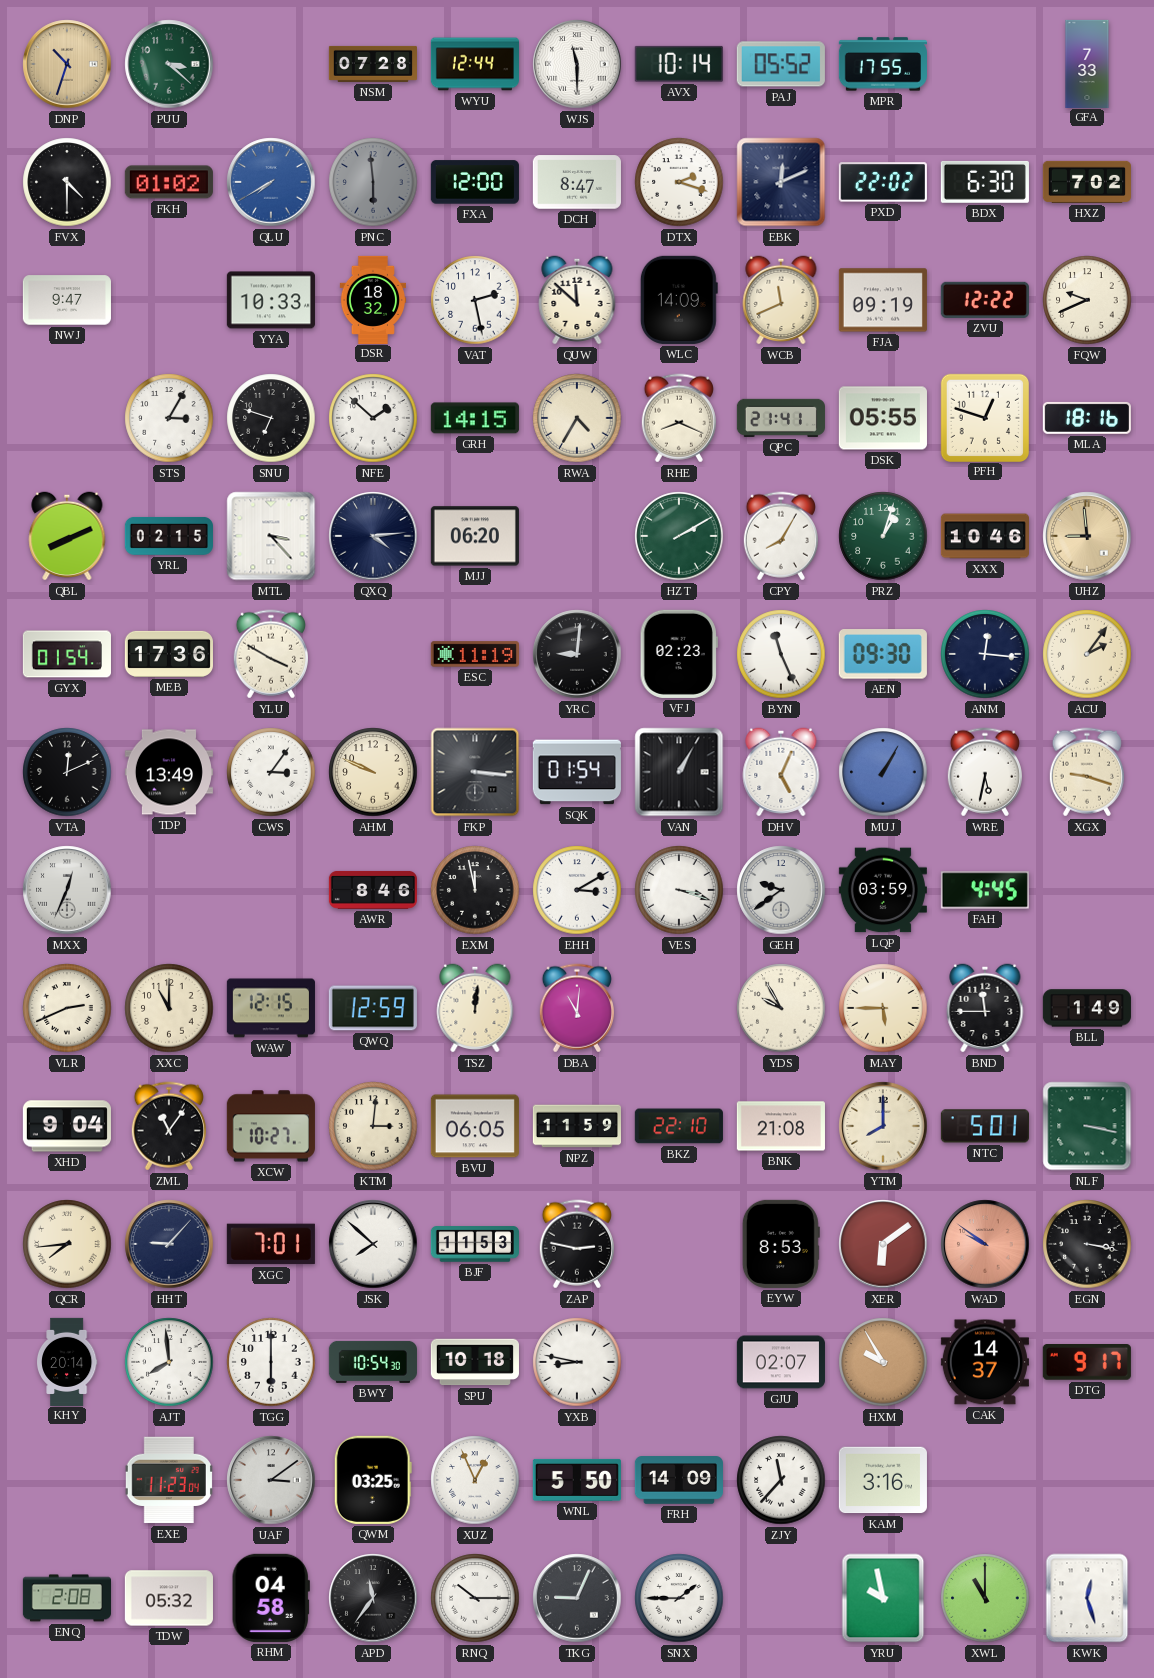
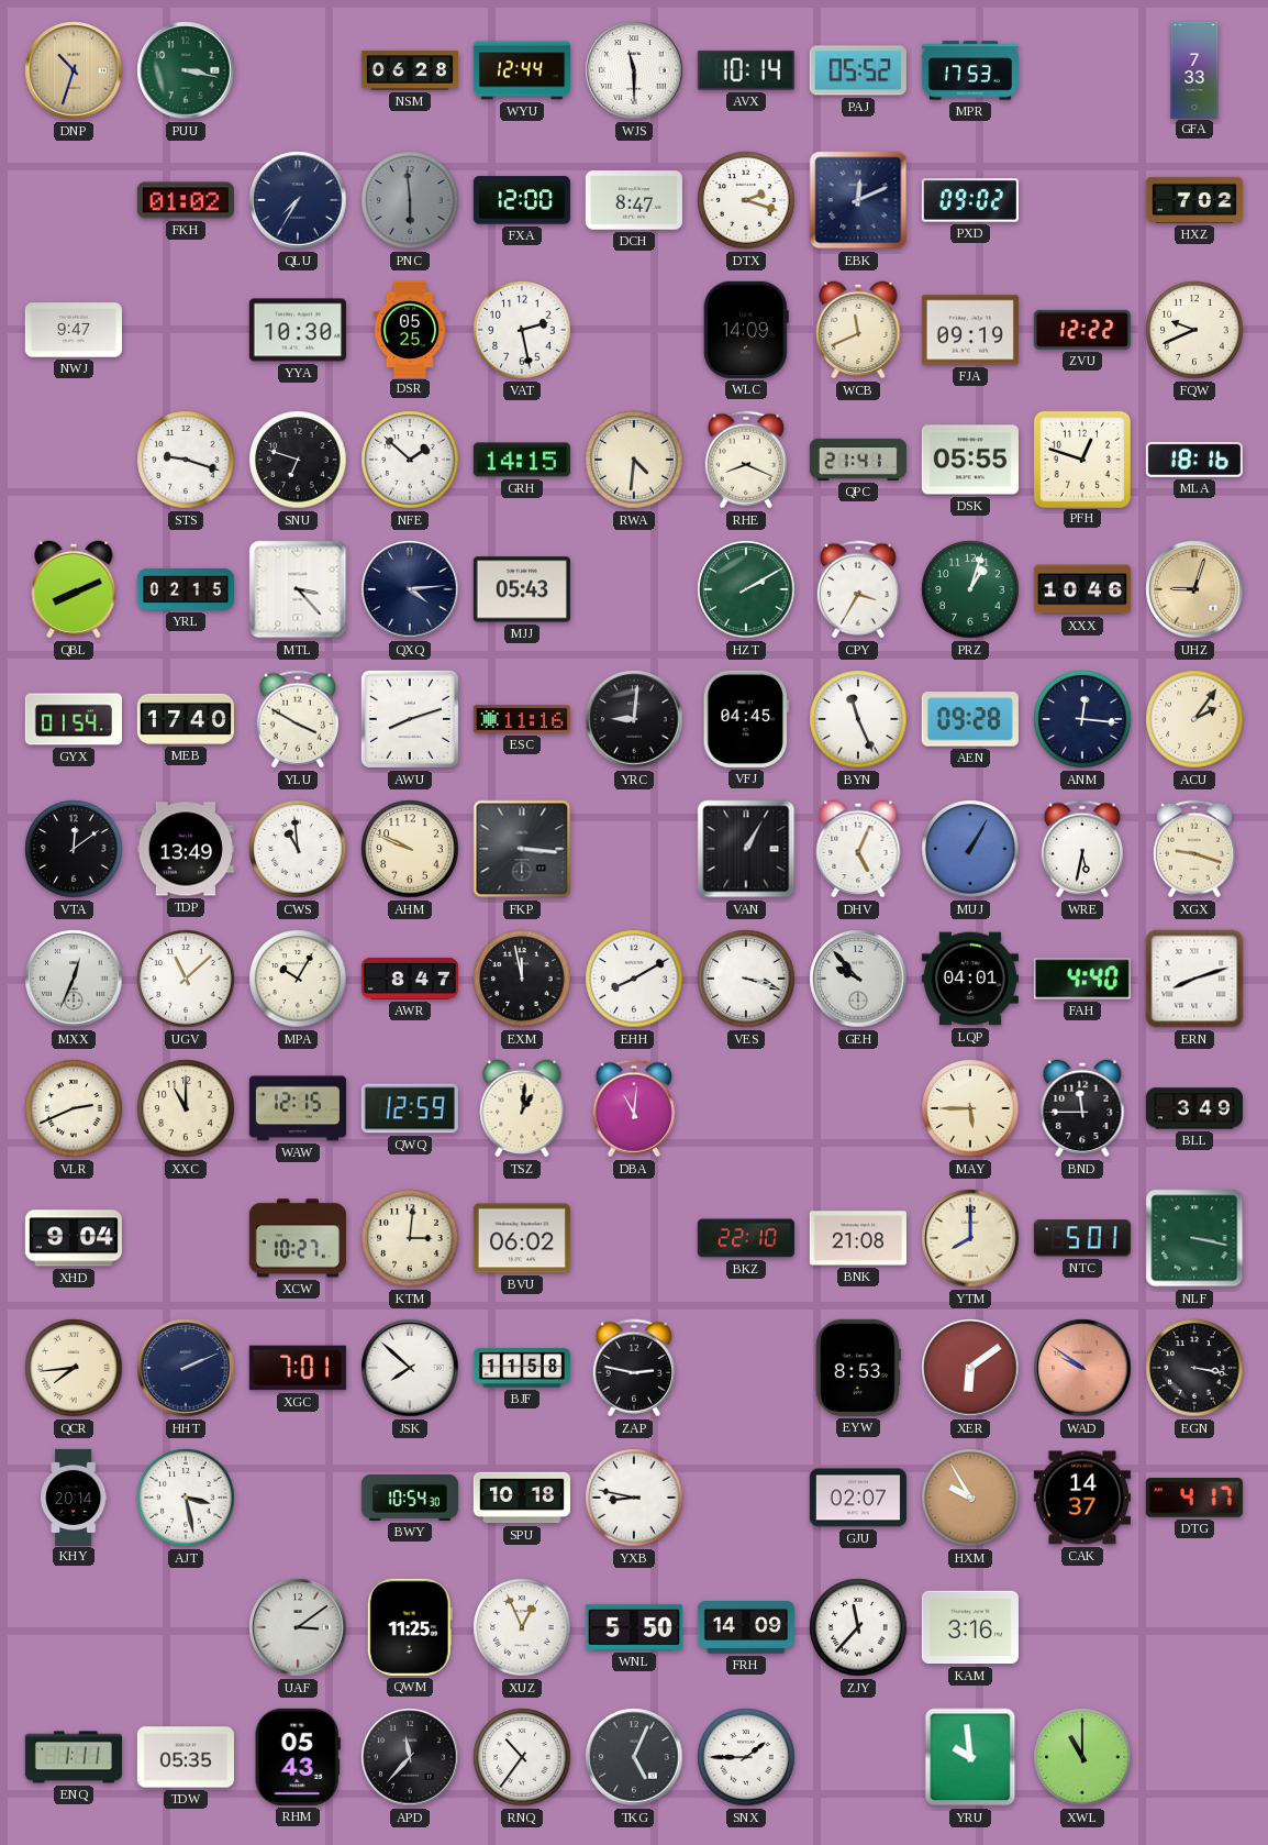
PUU: 3:22 -> 3:17 (186, 70)
NSM: 07:28 -> 06:28 (409, 70)
MPR: 17:55 -> 17:53 (970, 70)
FVX: 4:30 -> none (67, 182)
QLU: 7:40 -> 7:35 (298, 200)
QLU dial: blue -> navy (298, 200)
PXD: 22:02 -> 09:02 (970, 200)
BDX: 6:30 -> none (985, 182)
YYA: 10:33 -> 10:30 (298, 330)
DSR: 18:32 -> 05:25 (409, 329)
QUW: 11:52 -> none (577, 300)
STS: 3:05 -> 9:18 (186, 460)
RWA: 4:35 -> 4:31 (634, 460)
MJJ: 06:20 -> 05:43 (522, 589)
CPY: 8:05 -> 3:35 (858, 589)
UHZ: 8:59 -> 9:03 (1194, 589)
MEB: 17:36 -> 17:40 (186, 719)
AWU: none -> 8:12 (410, 719)
ESC: 11:19 -> 11:16 (522, 719)
VFJ: 02:23 -> 04:45 (746, 719)
AEN: 09:30 -> 09:28 (970, 719)
VTA: 12:11 -> 12:09 (74, 849)
CWS: 3:06 -> 10:59 (298, 849)
SQK: 01:54 -> none (577, 772)
UGV: none -> 11:08 (186, 979)
MPA: none -> 10:05 (298, 979)
AWR: 8:46 -> 8:47 (410, 979)
EHH: 3:10 -> 8:10 (634, 979)
GEH: 9:39 -> 9:53 (858, 979)
LQP: 03:59 -> 04:01 (970, 979)
FAH: 4:45 -> 4:40 (1082, 979)
ERN: none -> 8:12 (1194, 979)
TSZ: 12:01 -> 1:01 (522, 1108)
YDS: 9:55 -> none (781, 1008)
BLL: 1:49 -> 3:49 (1194, 1108)
ZML: 11:06 -> none (169, 1126)
BVU: 06:05 -> 06:02 (522, 1238)
NPZ: 11:59 -> none (577, 1126)
HHT: 9:07 -> 2:11 (186, 1368)
BJF: 11:53 -> 11:58 (522, 1368)
AJT: 7:59 -> 3:28 (186, 1498)
TGG: 6:00 -> none (271, 1362)
DTG: 9:17 -> 4:17 (1194, 1499)
EXE: 11:23 -> none (169, 1480)
QWM: 03:25 -> 11:25 (410, 1627)
ENQ: 2:08 -> 1:11 (73, 1757)
TDW: 05:32 -> 05:35 (186, 1757)
RHM: 04:58 -> 05:43 (298, 1757)
APD: 11:36 -> 11:37 (410, 1757)
RNQ: 10:15 -> 10:36 (522, 1757)
TKG: 9:04 -> 5:04 (634, 1757)
YRU: 9:58 -> 9:59 (970, 1757)
KWK: 12:27 -> none (1087, 1598)
